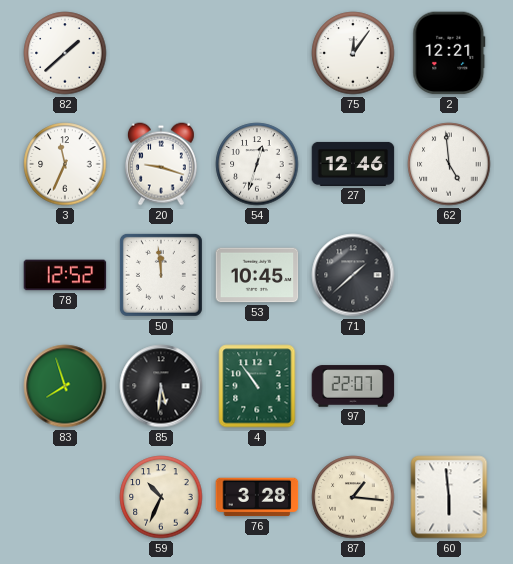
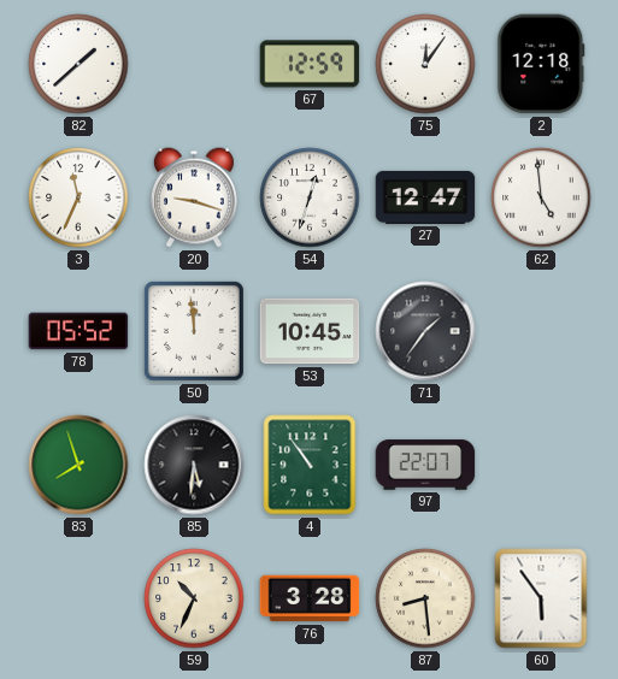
67: none -> 12:59 (310, 64)
2: 12:21 -> 12:18 (541, 64)
27: 12:46 -> 12:47 (425, 197)
78: 12:52 -> 05:52 (78, 331)
71: 1:38 -> 1:36 (425, 331)
87: 1:16 -> 8:29 (425, 598)
60: 5:59 -> 5:54 (541, 598)
